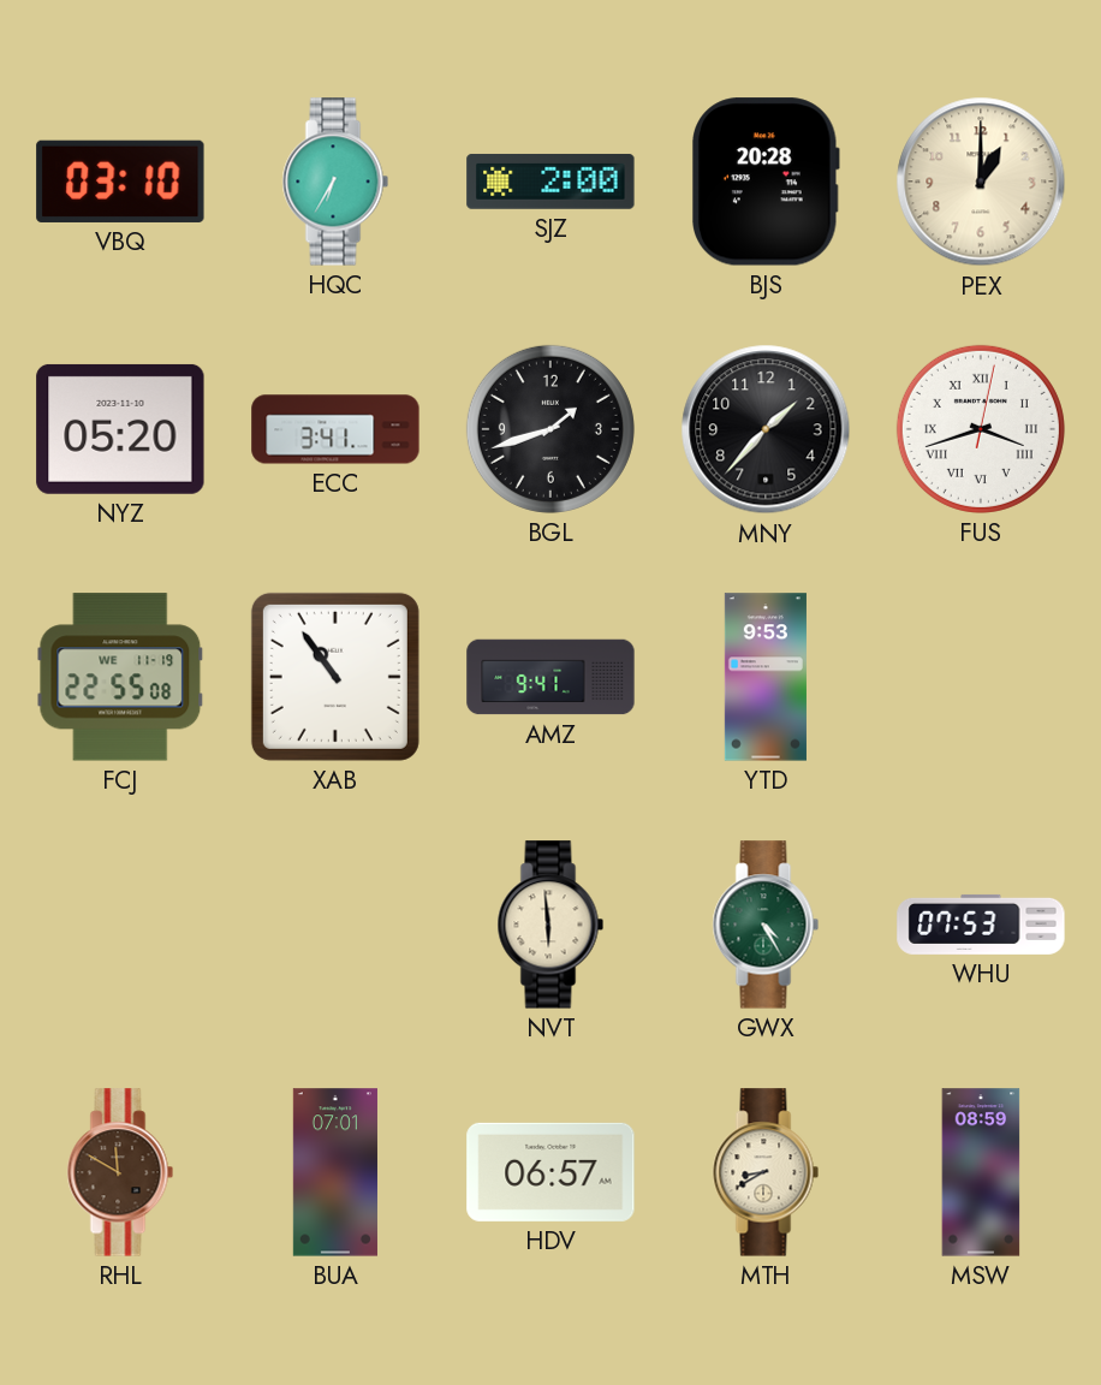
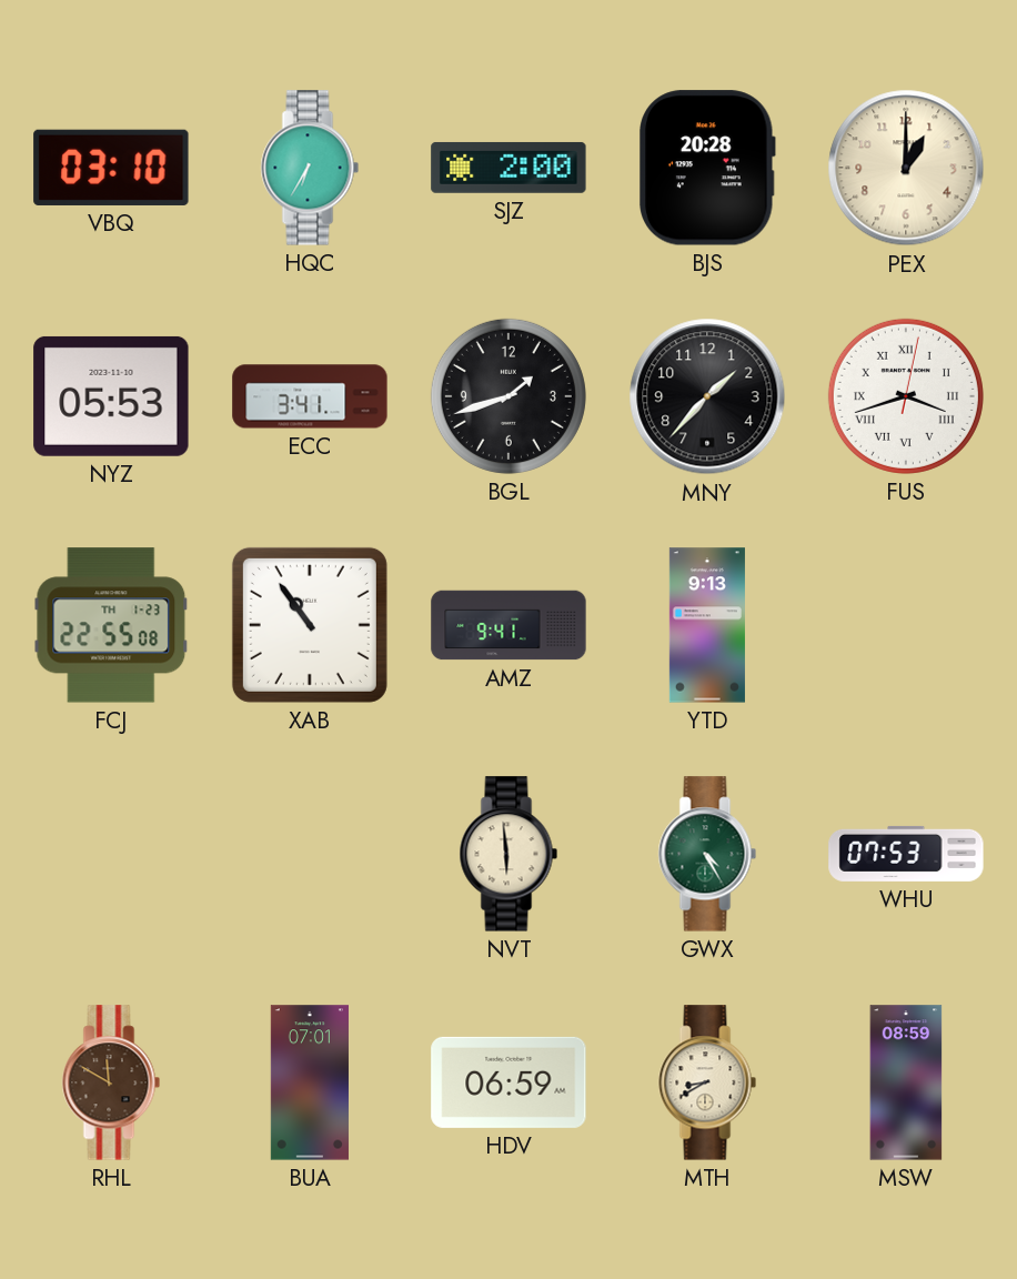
NYZ: 05:20 -> 05:53 (111, 396)
FCJ date: WE 11-19 -> TH 1-23 (111, 625)
YTD: 9:53 -> 9:13 (707, 625)
HDV: 06:57 -> 06:59 (508, 1082)
